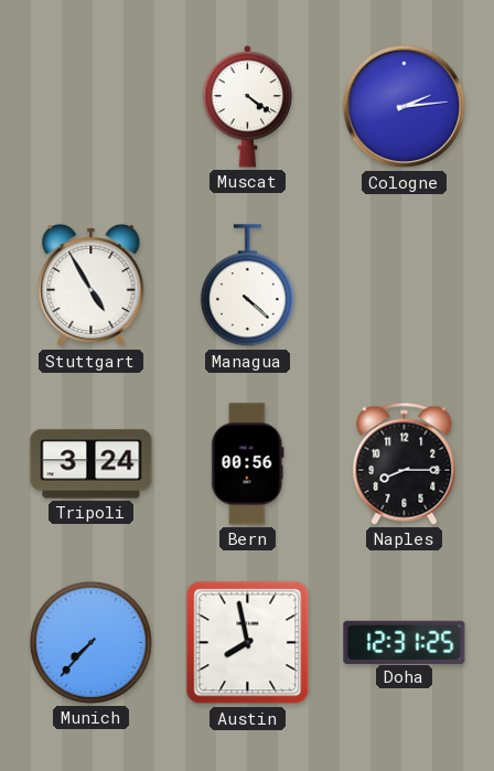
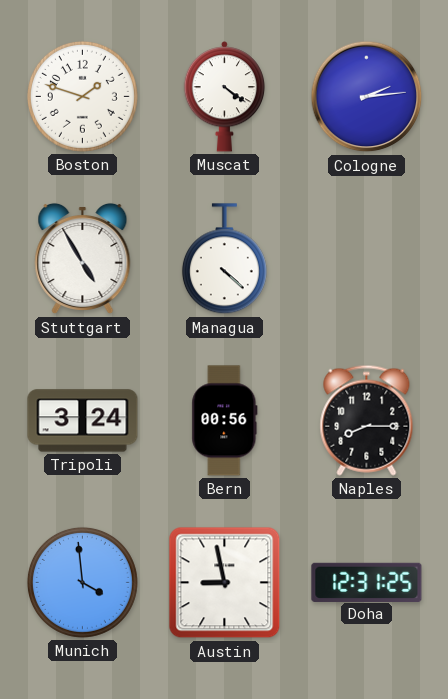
Boston: none -> 1:48 (82, 96)
Munich: 7:37 -> 3:59 (82, 582)
Austin: 7:58 -> 8:58 (225, 583)
